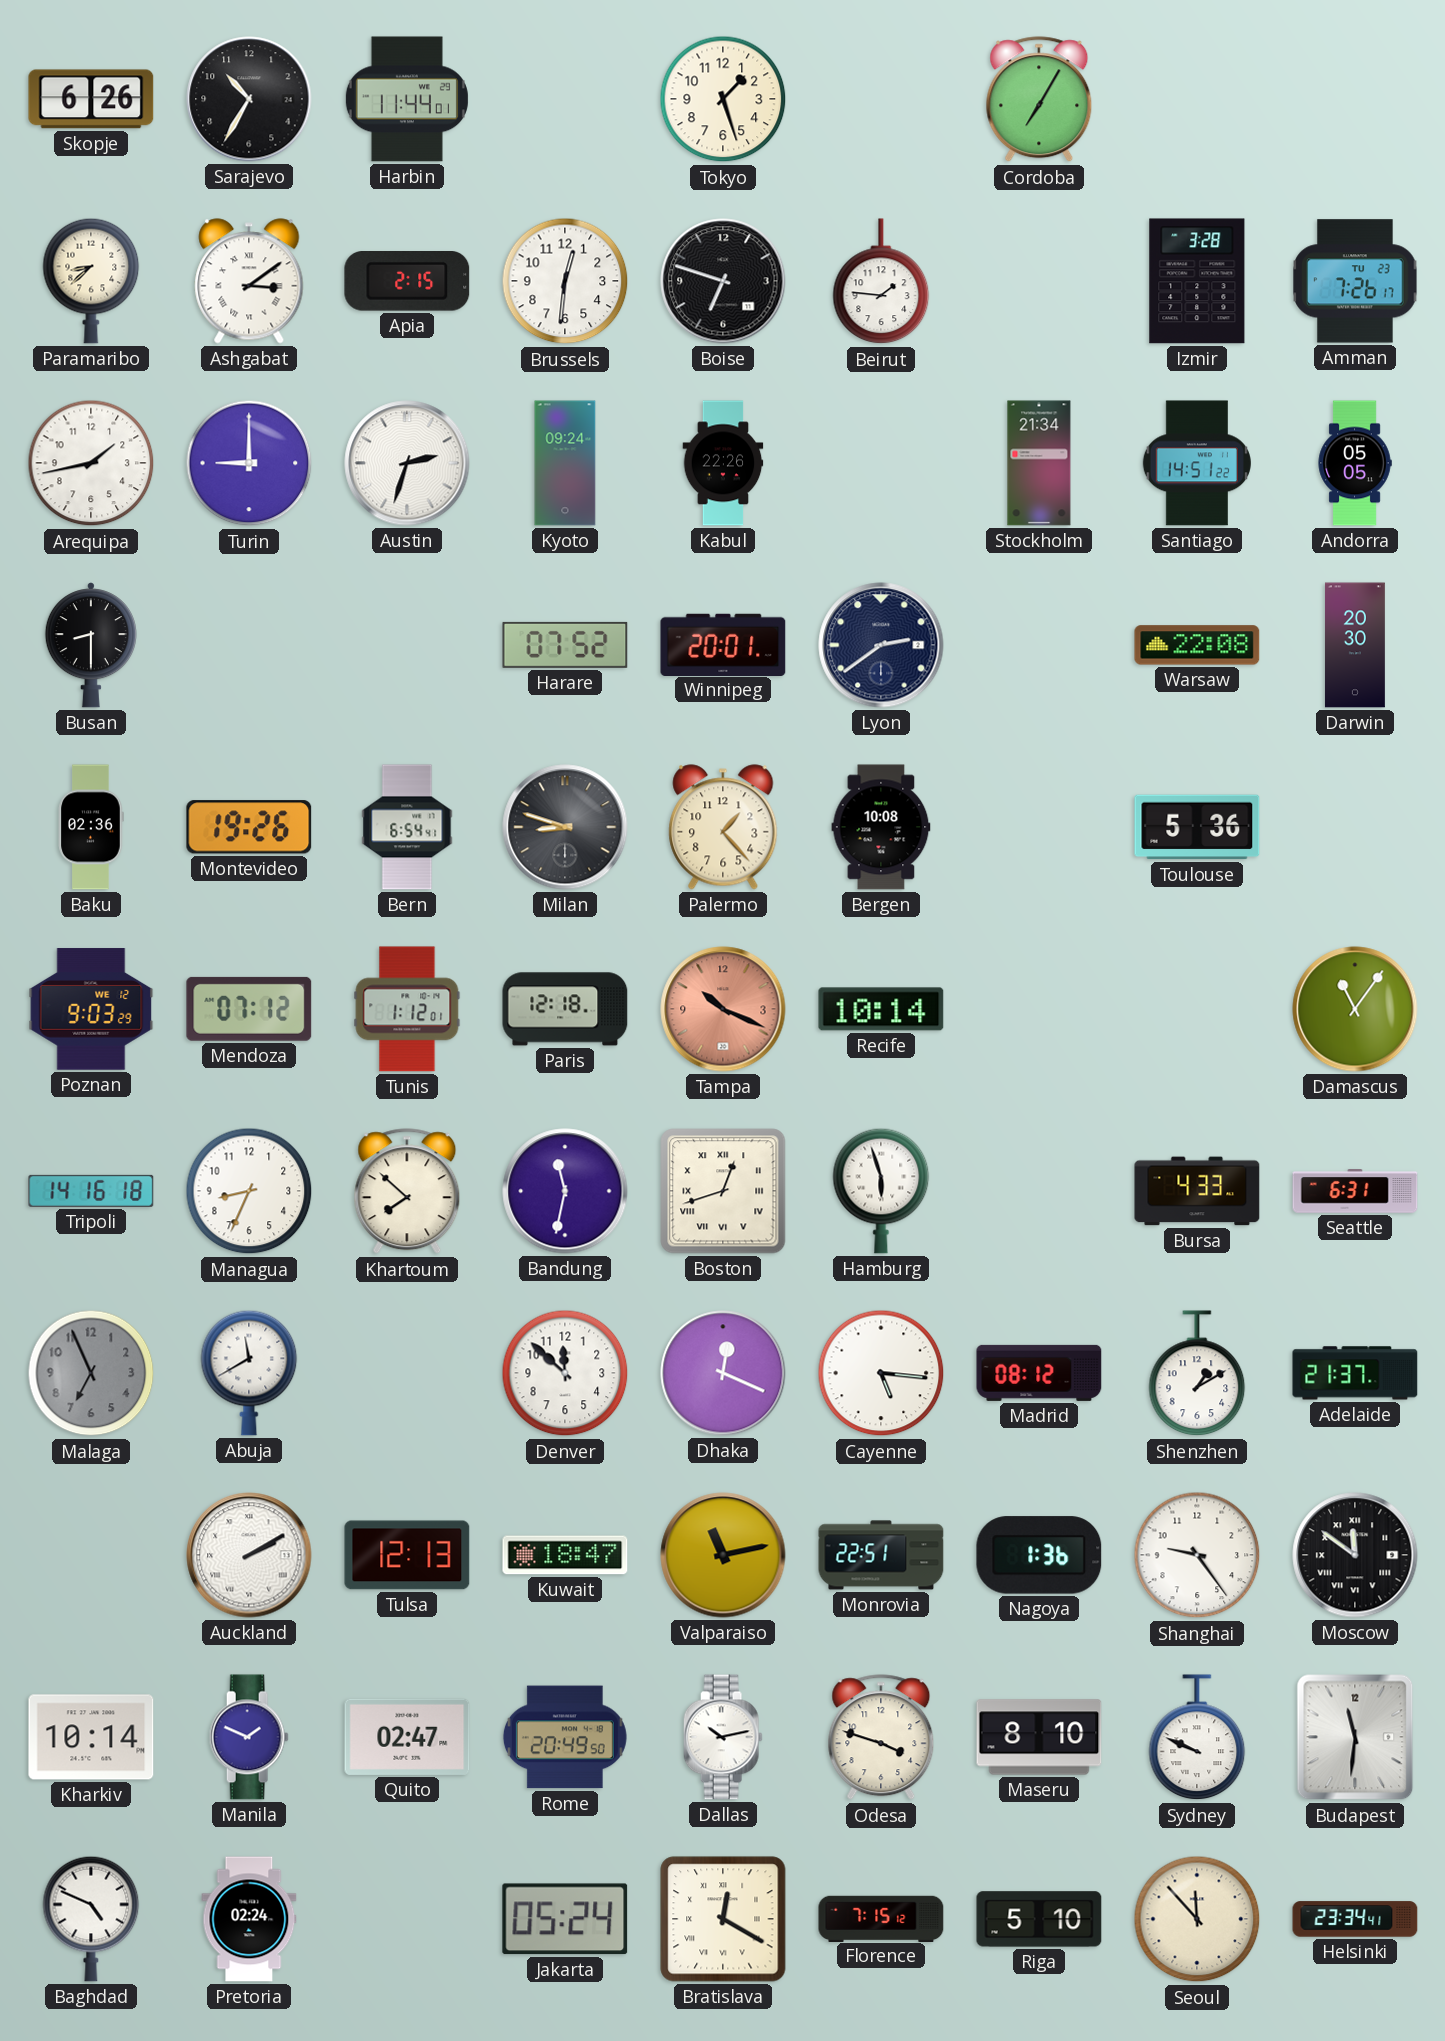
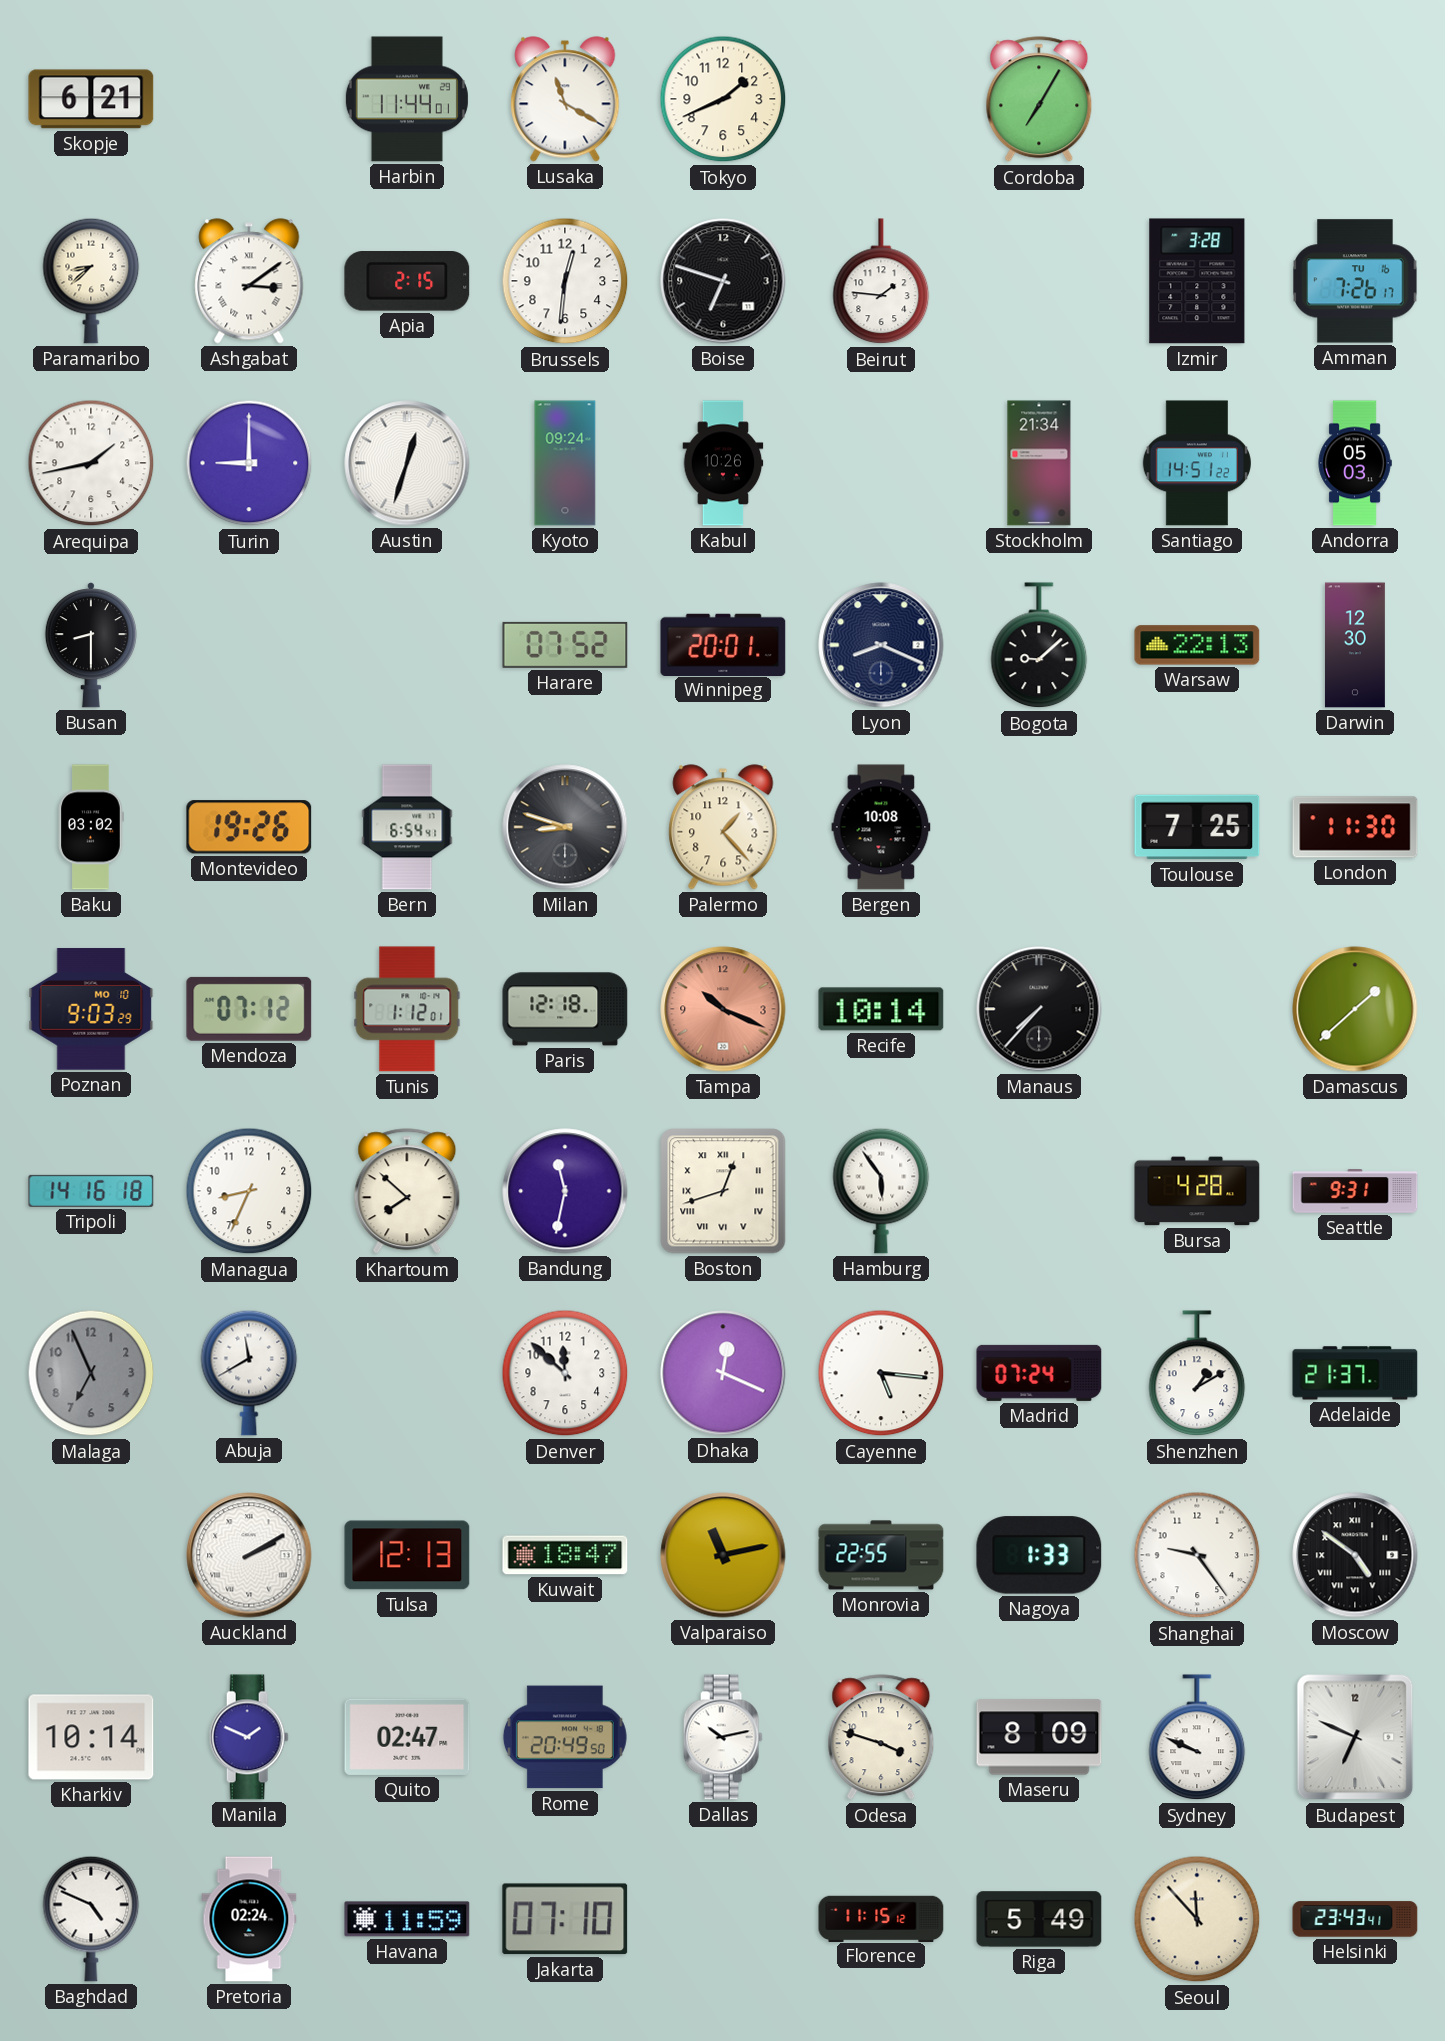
Skopje: 6:26 -> 6:21 (91, 99)
Sarajevo: 10:35 -> none (249, 99)
Lusaka: none -> 11:20 (565, 99)
Tokyo: 1:27 -> 1:41 (723, 99)
Amman date: TU 23 -> TU 16 (1355, 281)
Austin: 2:33 -> 12:33 (407, 463)
Kabul: 22:26 -> 10:26 (723, 463)
Andorra: 05:05 -> 05:03 (1355, 463)
Lyon: 2:39 -> 8:19 (881, 645)
Bogota: none -> 9:08 (1039, 646)
Warsaw: 22:08 -> 22:13 (1197, 645)
Darwin: 20:30 -> 12:30 (1355, 645)
Baku: 02:36 -> 03:02 (91, 827)
Toulouse: 5:36 -> 7:25 (1197, 827)
London: none -> 11:30 (1355, 827)
Poznan date: WE 12 -> MO 10 (91, 1009)
Manaus: none -> 7:37 (1039, 1009)
Damascus: 11:06 -> 1:38 (1355, 1009)
Hamburg: 5:57 -> 5:54 (881, 1191)
Bursa: 4:33 -> 4:28 (1197, 1191)
Seattle: 6:31 -> 9:31 (1355, 1191)
Madrid: 08:12 -> 07:24 (1039, 1373)
Monrovia: 22:51 -> 22:55 (881, 1555)
Nagoya: 1:36 -> 1:33 (1039, 1555)
Moscow: 11:51 -> 4:51 (1355, 1555)
Maseru: 8:10 -> 8:09 (1039, 1737)
Budapest: 11:31 -> 6:49 (1355, 1737)
Havana: none -> 11:59 (407, 1919)
Jakarta: 05:24 -> 07:10 (565, 1919)
Bratislava: 12:20 -> none (723, 1919)
Florence: 7:15 -> 11:15 (881, 1918)
Riga: 5:10 -> 5:49 (1039, 1919)
Helsinki: 23:34 -> 23:43 (1355, 1919)
